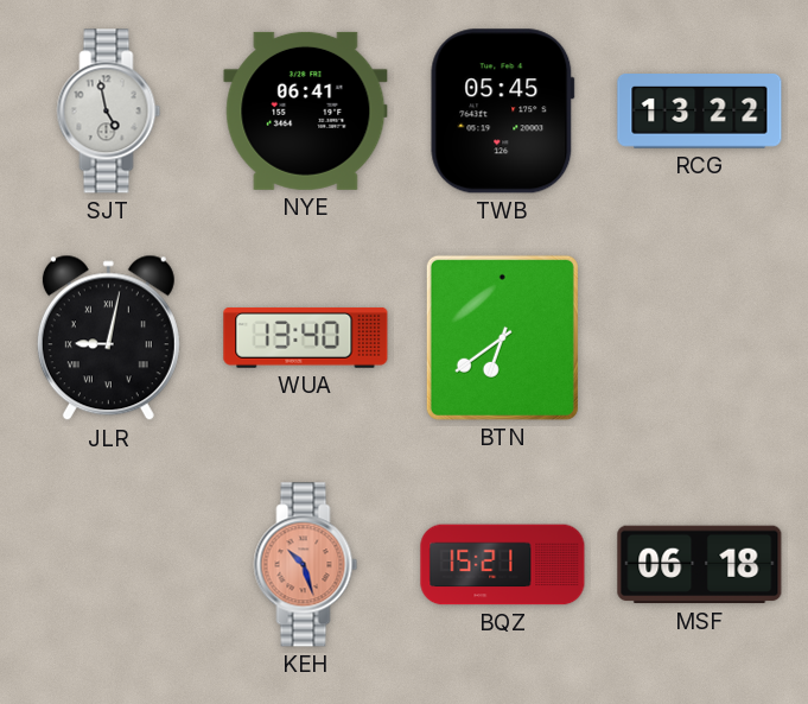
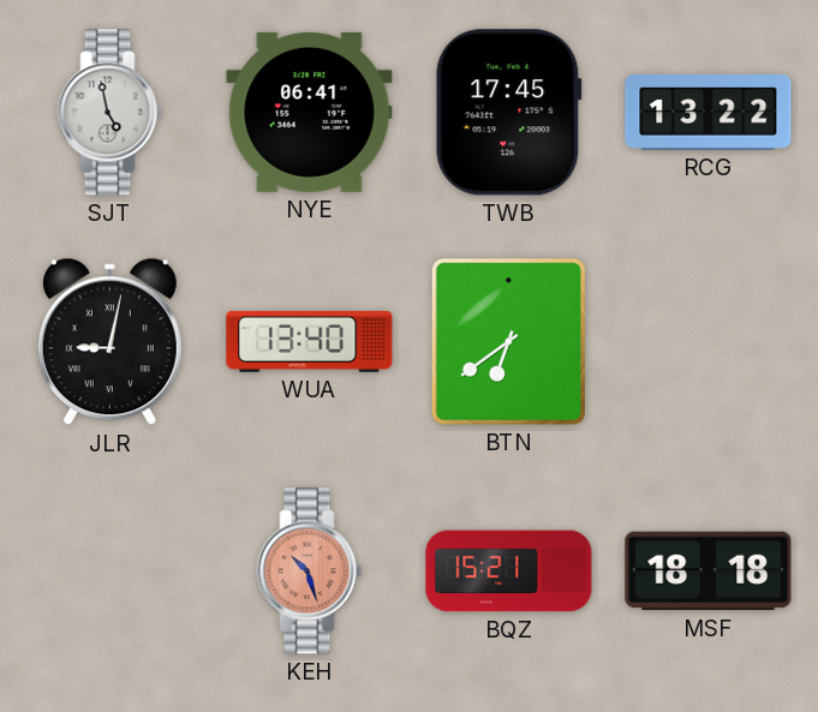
TWB: 05:45 -> 17:45 (509, 113)
MSF: 06:18 -> 18:18 (709, 572)
